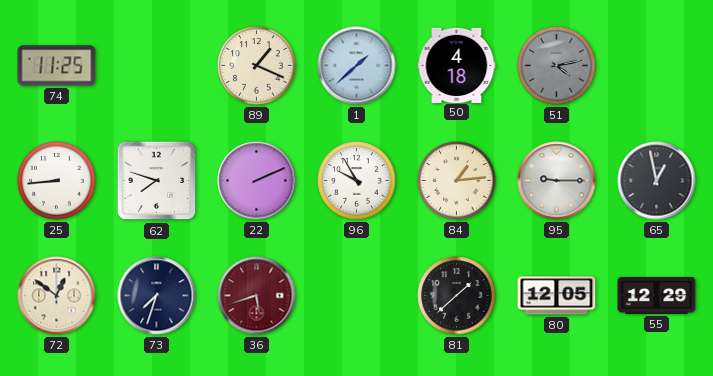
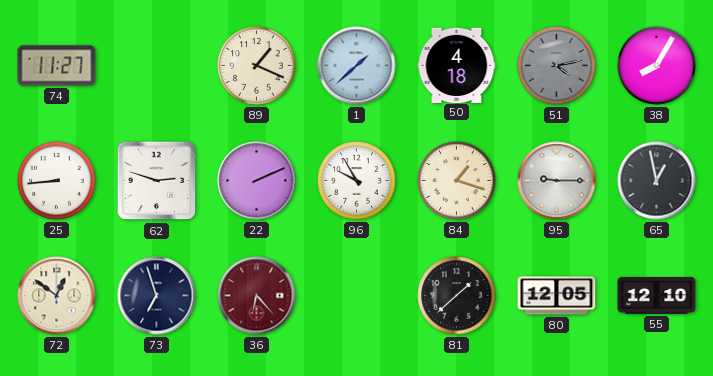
74: 11:25 -> 11:27 (57, 66)
38: none -> 8:05 (657, 66)
62: 7:48 -> 2:48 (157, 181)
84: 1:14 -> 1:18 (457, 181)
73: 7:33 -> 6:57 (157, 296)
36: 5:42 -> 6:23 (257, 296)
55: 12:29 -> 12:10 (657, 295)
